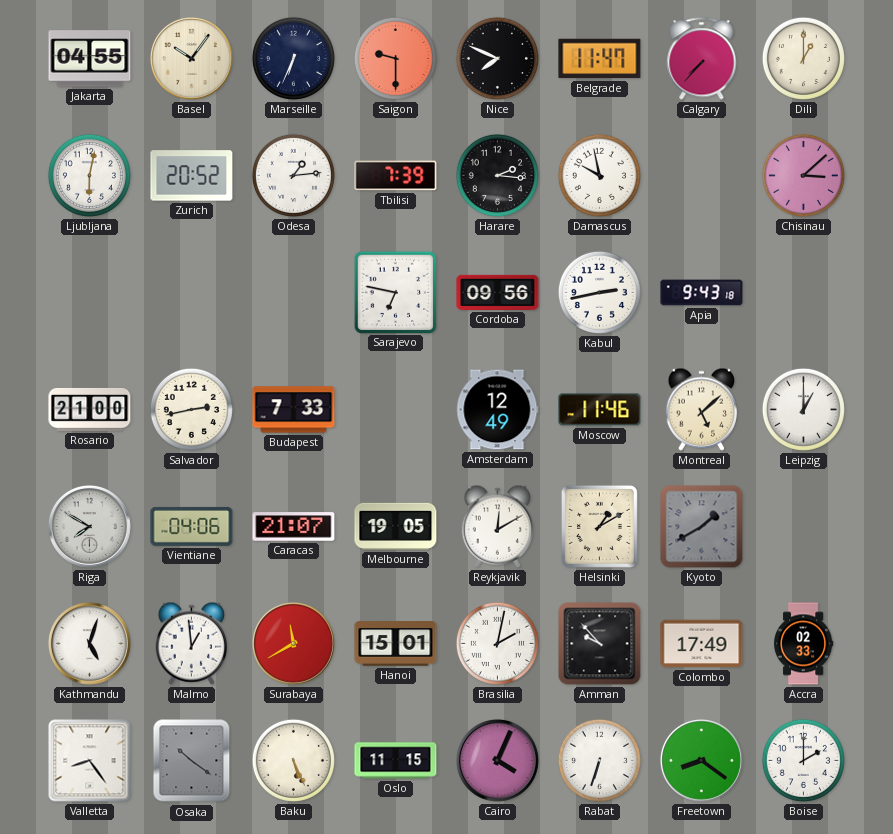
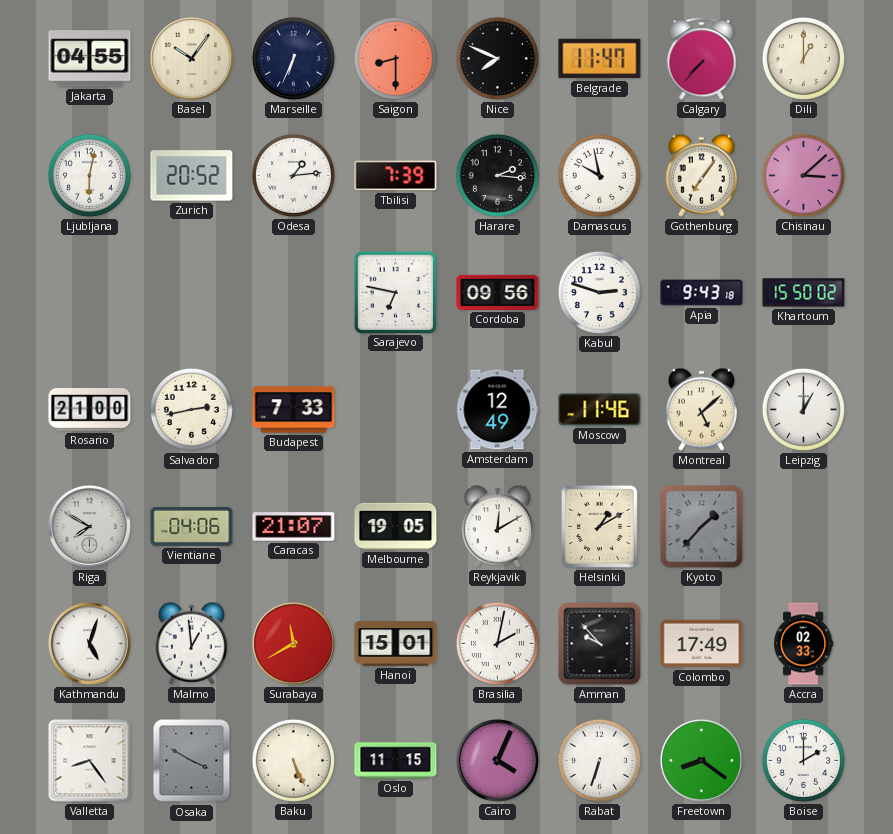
Saigon: 9:30 -> 8:30 (395, 58)
Gothenburg: none -> 7:06 (701, 175)
Kabul: 2:43 -> 2:48 (599, 292)
Khartoum: none -> 15:50 (804, 293)
Kyoto: 1:40 -> 1:37 (702, 527)
Osaka: 10:21 -> 3:50 (192, 761)
